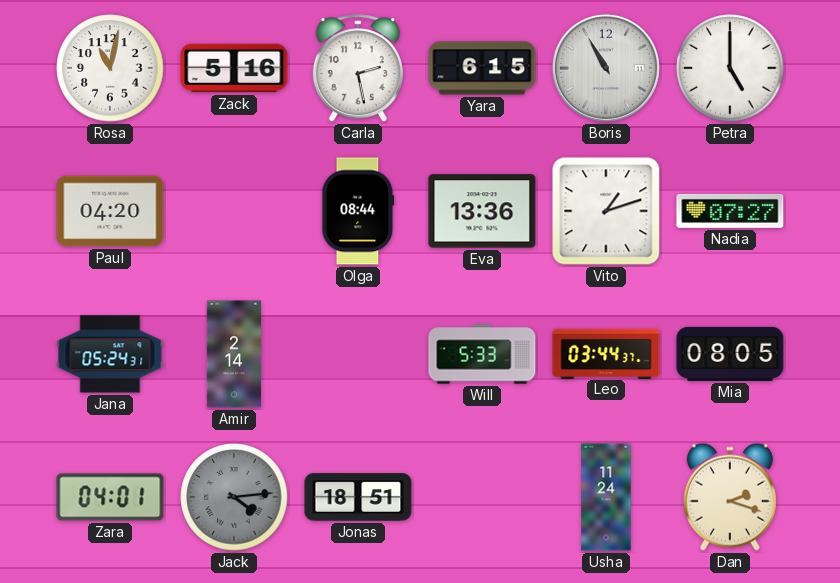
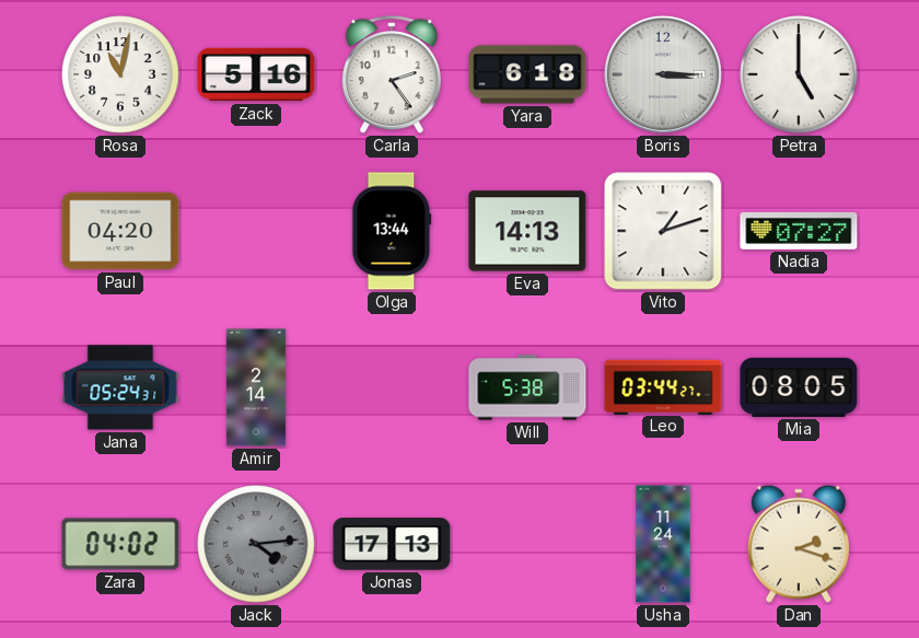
Carla: 2:28 -> 2:24 (392, 76)
Yara: 6:15 -> 6:18 (527, 74)
Boris: 10:55 -> 3:15 (663, 74)
Olga: 08:44 -> 13:44 (392, 231)
Eva: 13:36 -> 14:13 (527, 231)
Will: 5:33 -> 5:38 (527, 387)
Leo: 03:44:37 -> 03:44:27 (663, 386)
Zara: 04:01 -> 04:02 (120, 544)
Jonas: 18:51 -> 17:13 (392, 544)
